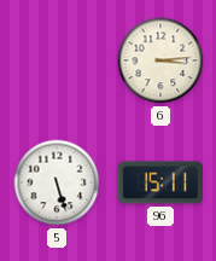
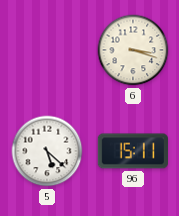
6: 3:14 -> 3:18 (133, 50)
5: 5:27 -> 5:22 (47, 151)
